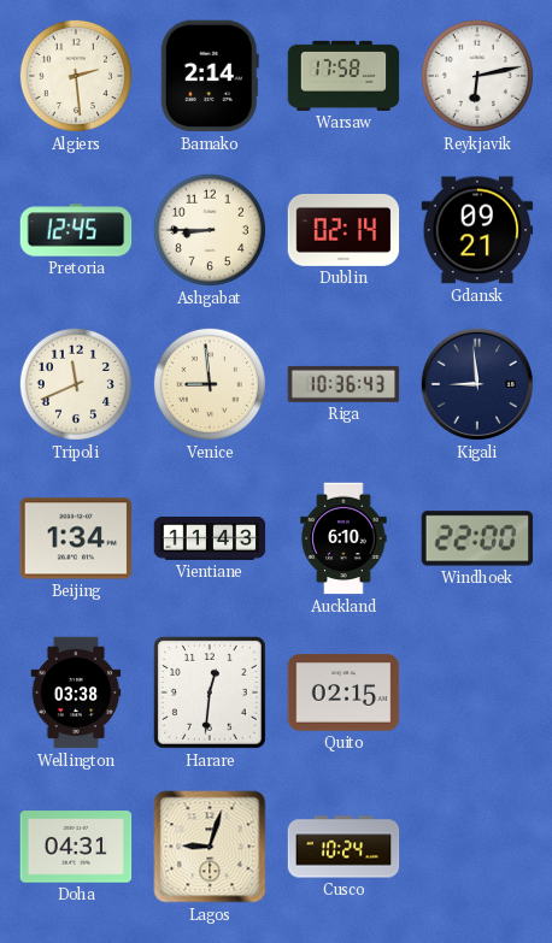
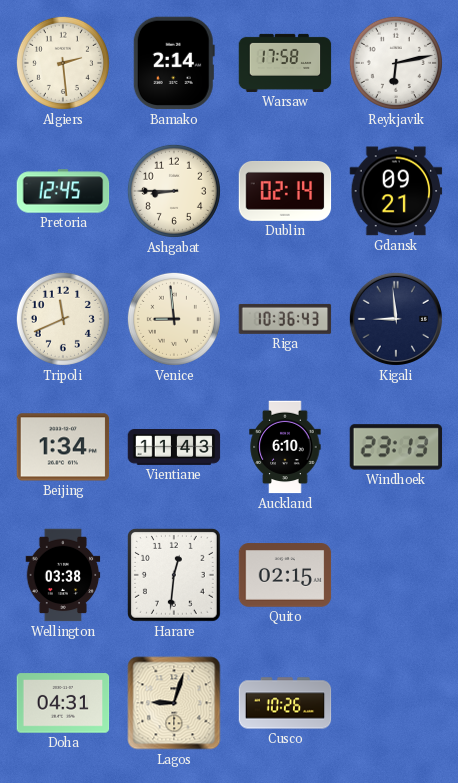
Windhoek: 22:00 -> 23:13 (396, 447)
Cusco: 10:24 -> 10:26 (285, 703)
